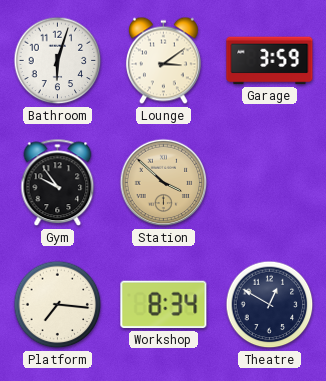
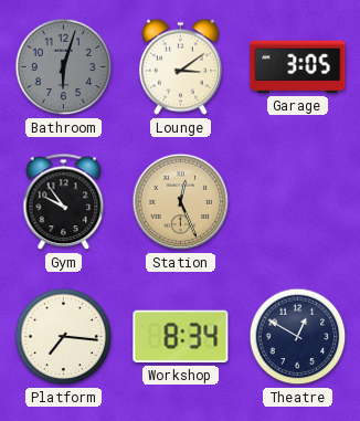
Bathroom dial: white -> grey (64, 67)
Garage: 3:59 -> 3:05 (298, 67)
Station: 3:52 -> 12:26 (181, 202)
